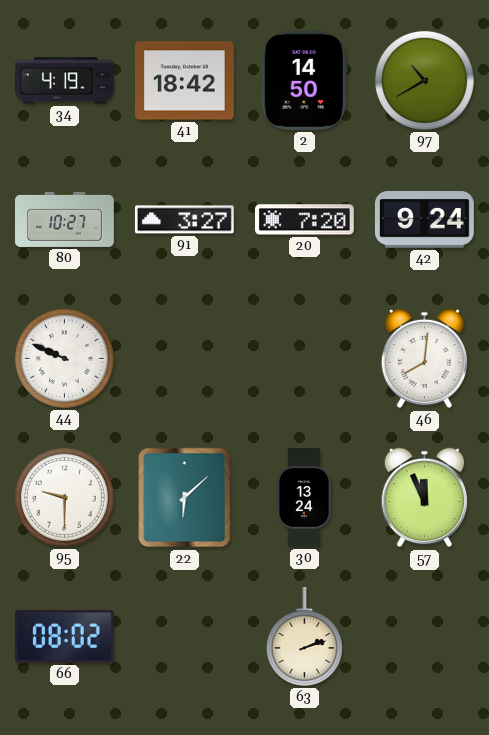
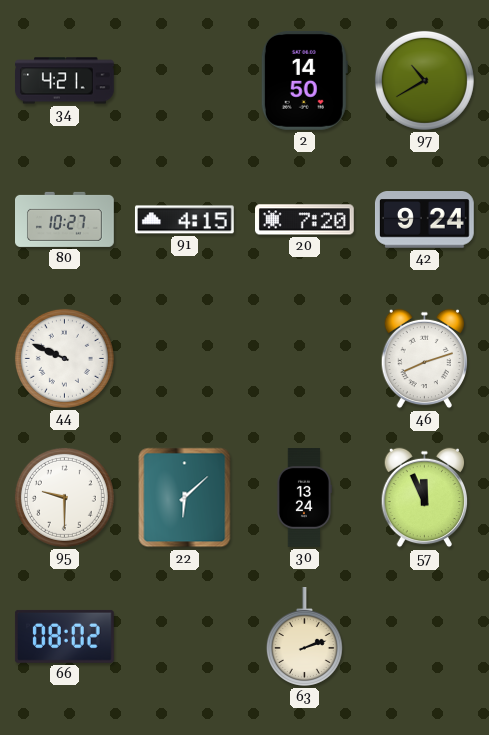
34: 4:19 -> 4:21 (65, 81)
41: 18:42 -> none (185, 81)
91: 3:27 -> 4:15 (185, 220)
46: 8:01 -> 8:12 (424, 359)
